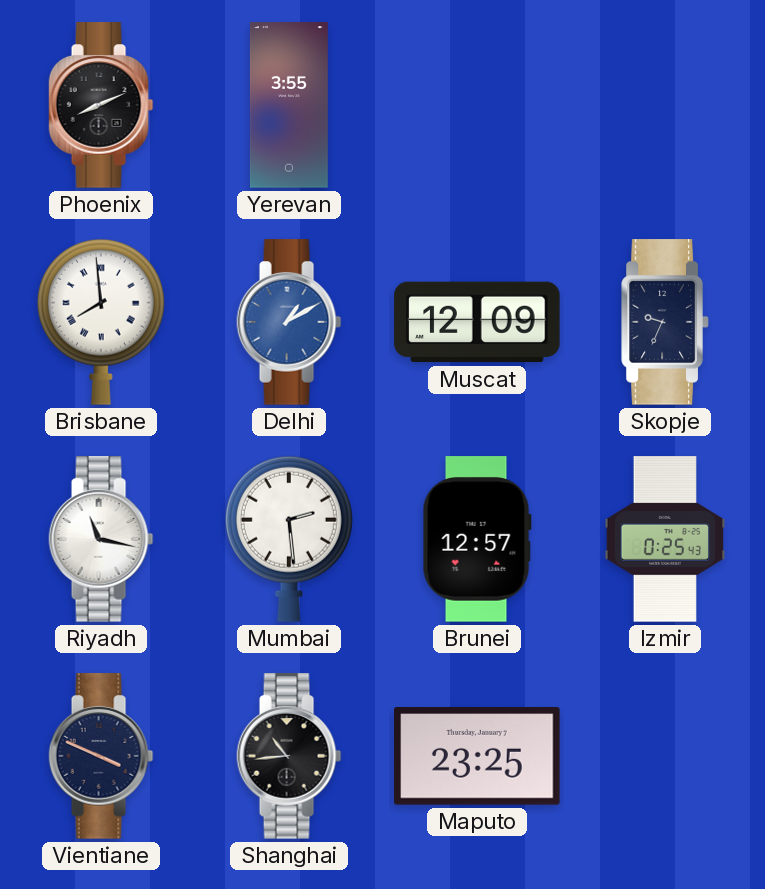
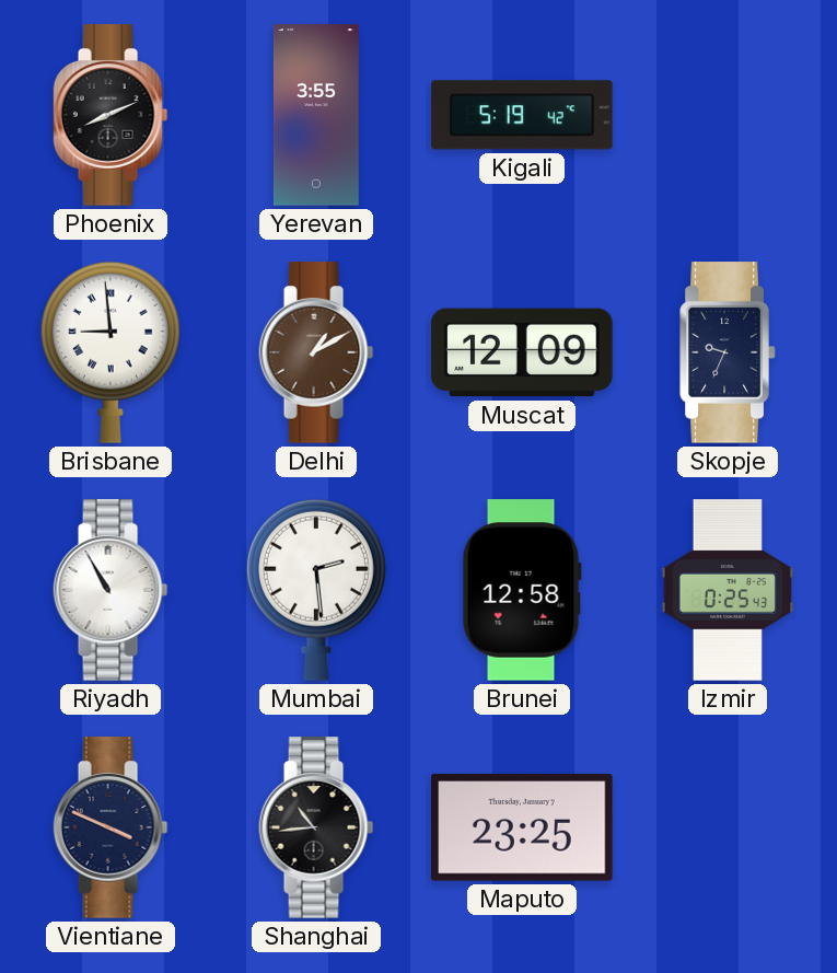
Kigali: none -> 5:19 (522, 115)
Brisbane: 7:59 -> 8:59 (111, 352)
Delhi dial: blue -> brown (316, 352)
Riyadh: 11:17 -> 10:55 (111, 590)
Brunei: 12:57 -> 12:58 (522, 590)
